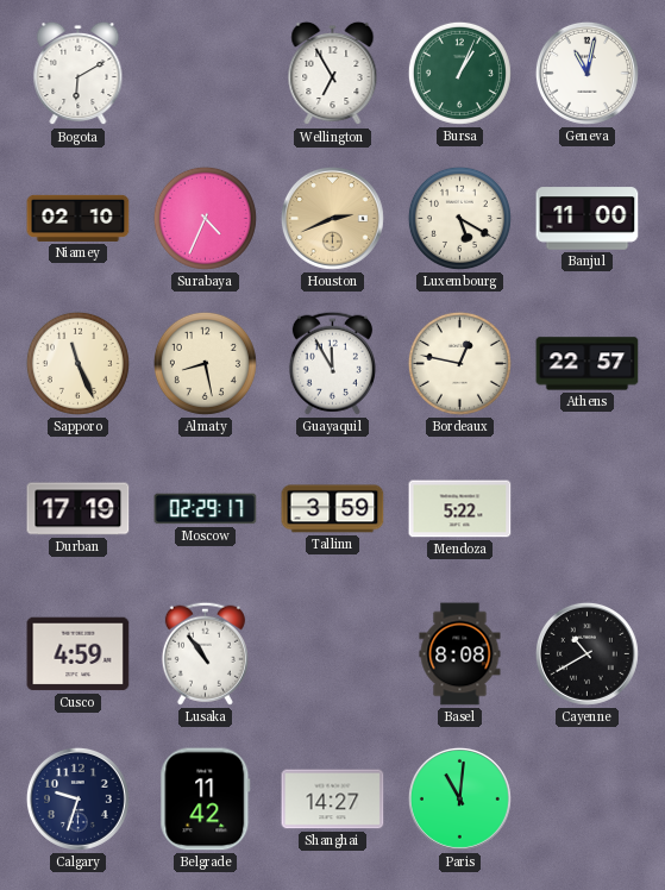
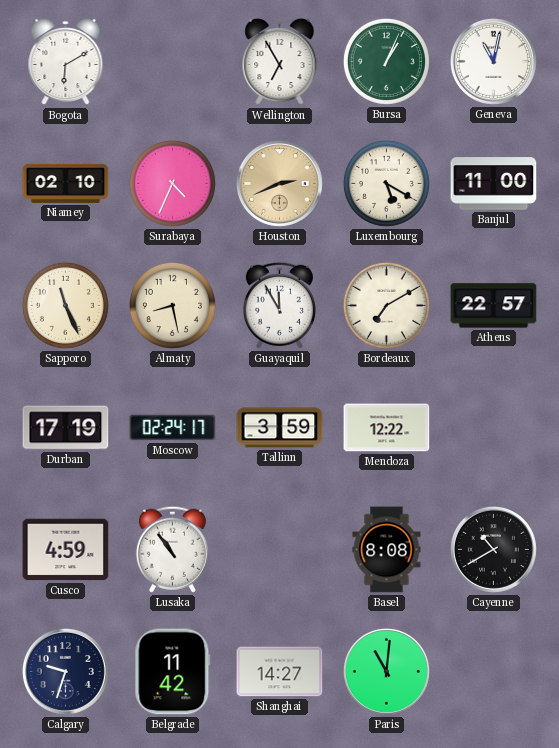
Bordeaux: 12:47 -> 7:10 (386, 305)
Moscow: 02:29 -> 02:24 (173, 428)
Mendoza: 5:22 -> 12:22 (387, 428)
